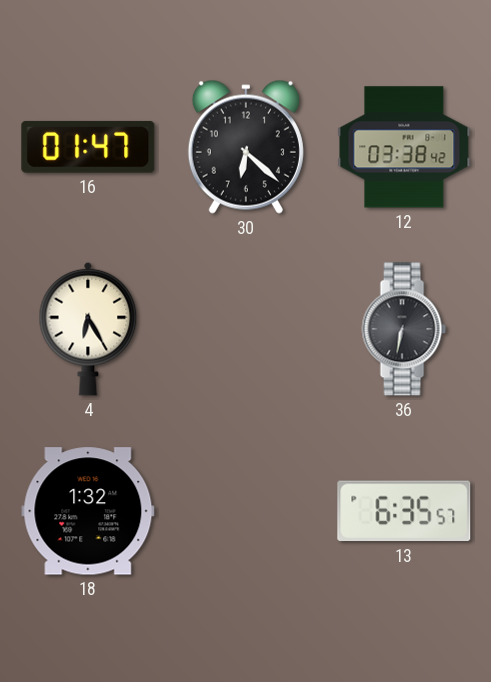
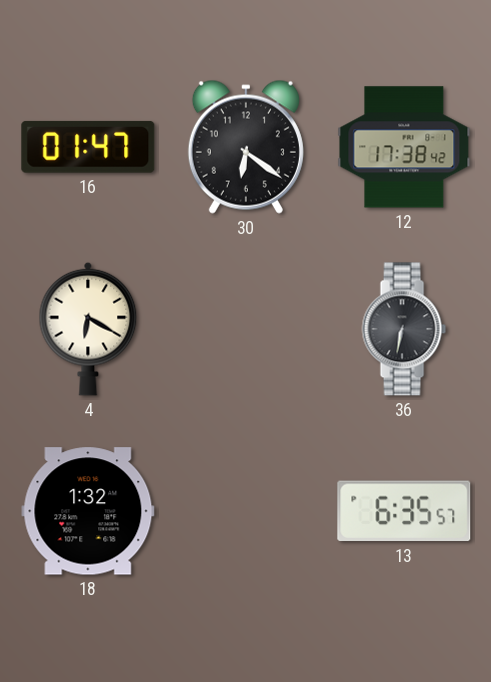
30: 6:22 -> 6:21 (246, 147)
12: 03:38 -> 17:38 (404, 147)
4: 6:25 -> 6:20 (88, 329)
